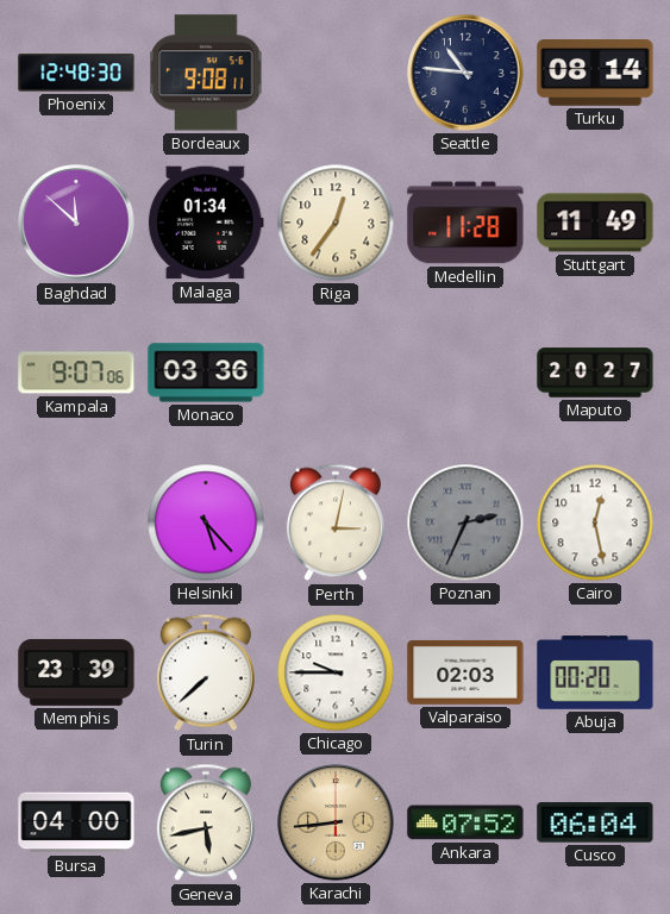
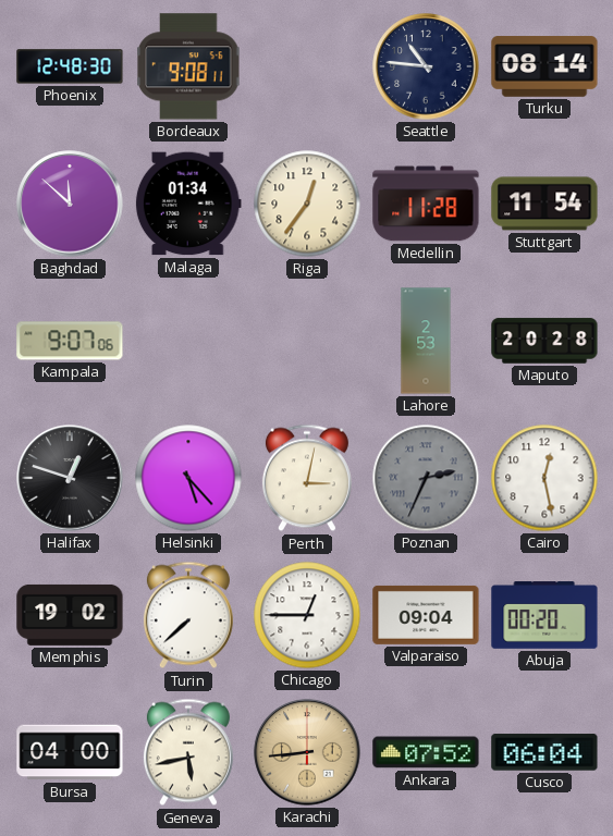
Stuttgart: 11:49 -> 11:54 (544, 204)
Monaco: 03:36 -> none (206, 373)
Lahore: none -> 2:53 (426, 341)
Maputo: 20:27 -> 20:28 (544, 341)
Halifax: none -> 12:48 (70, 478)
Memphis: 23:39 -> 19:02 (70, 615)
Chicago: 9:45 -> 12:45 (307, 615)
Valparaiso: 02:03 -> 09:04 (426, 615)
